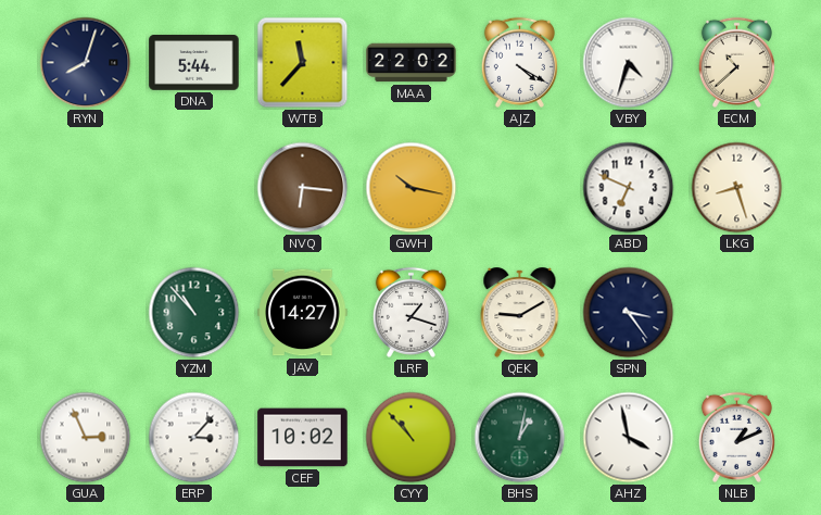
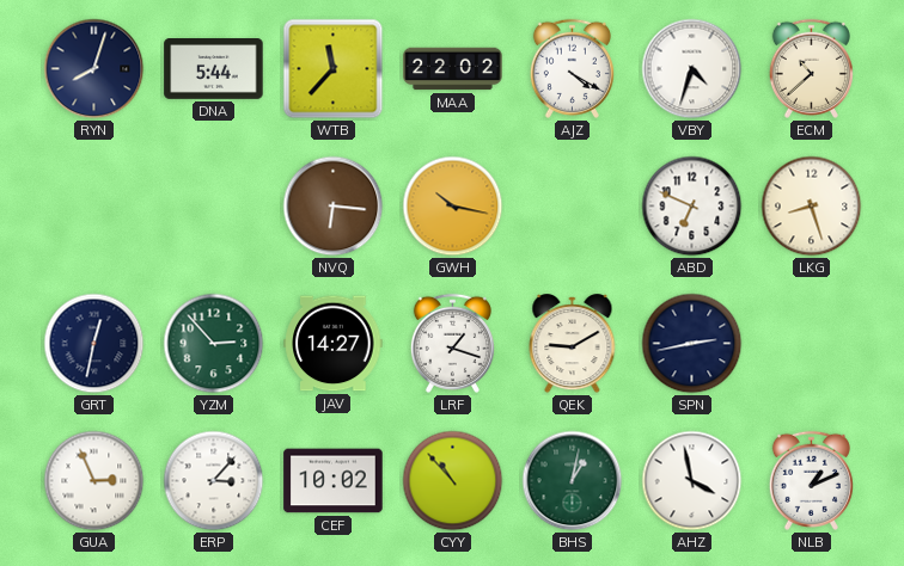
GRT: none -> 12:32 (94, 344)
YZM: 10:53 -> 2:53 (214, 344)
SPN: 3:24 -> 2:43 (692, 344)
